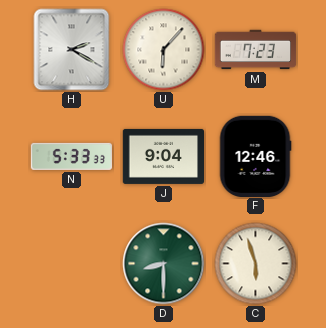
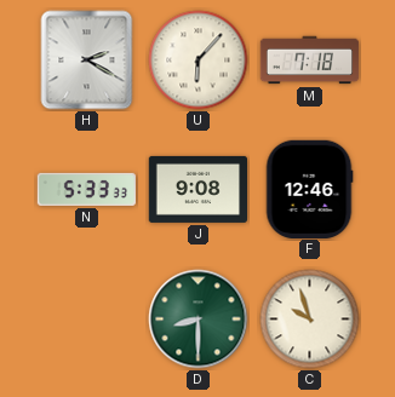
M: 7:23 -> 7:18 (310, 61)
J: 9:04 -> 9:08 (198, 189)
C: 5:57 -> 9:57 (310, 320)
